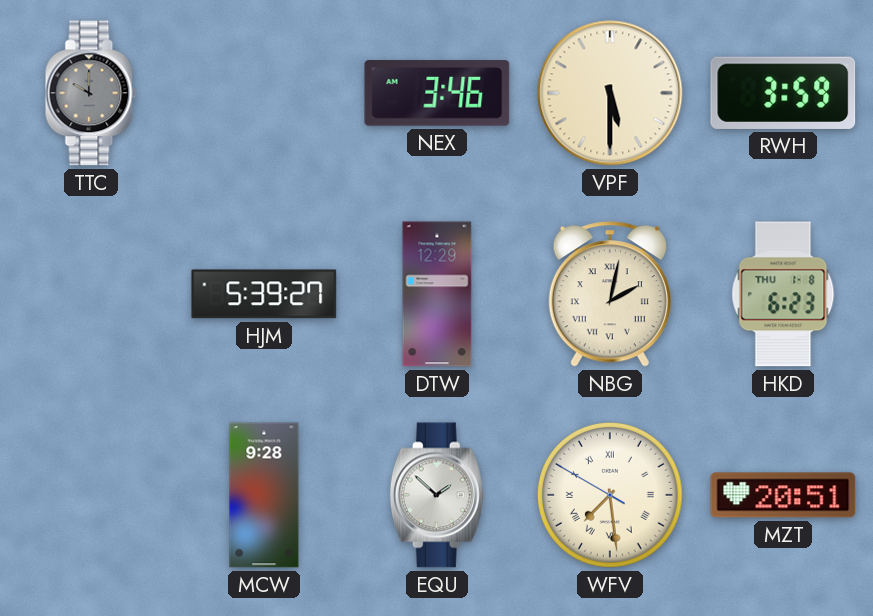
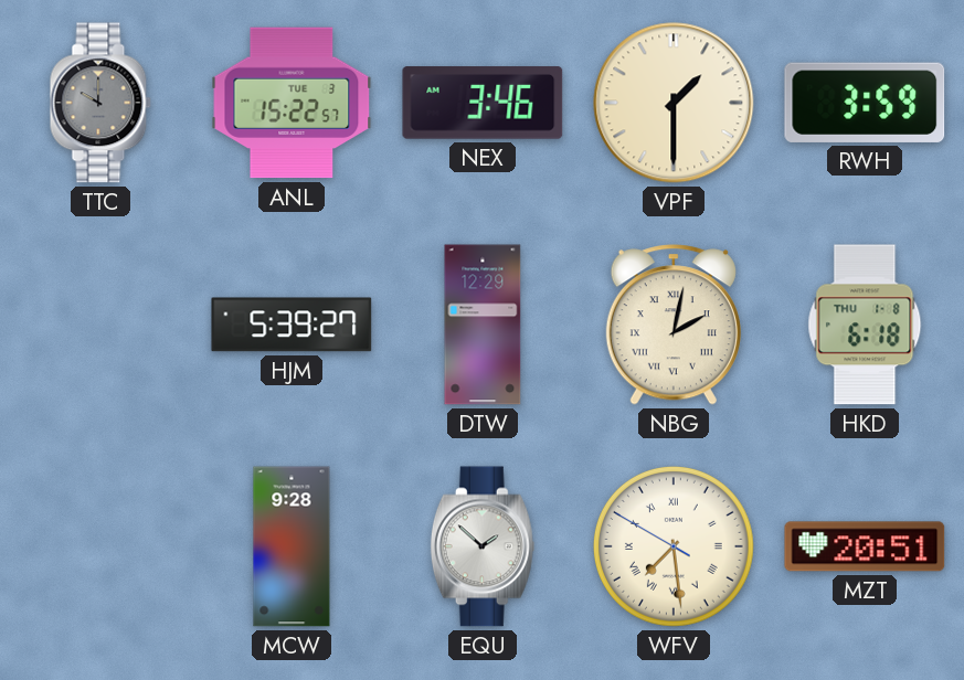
ANL: none -> 15:22 (292, 103)
VPF: 5:30 -> 1:30 (674, 103)
HKD: 6:23 -> 6:18 (865, 325)
